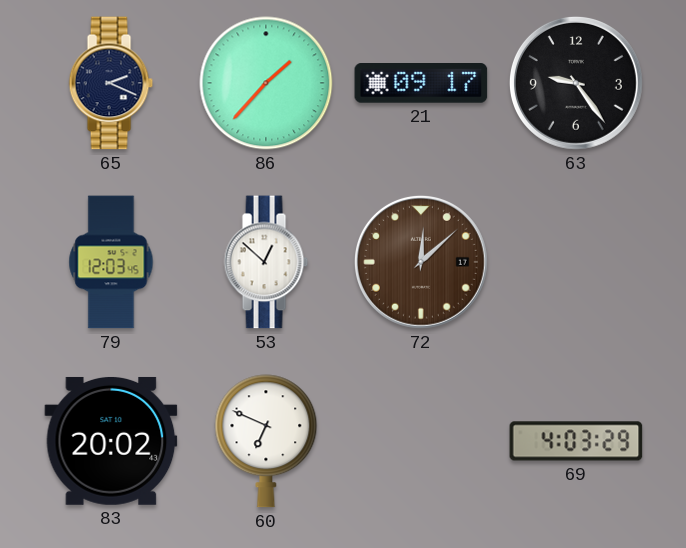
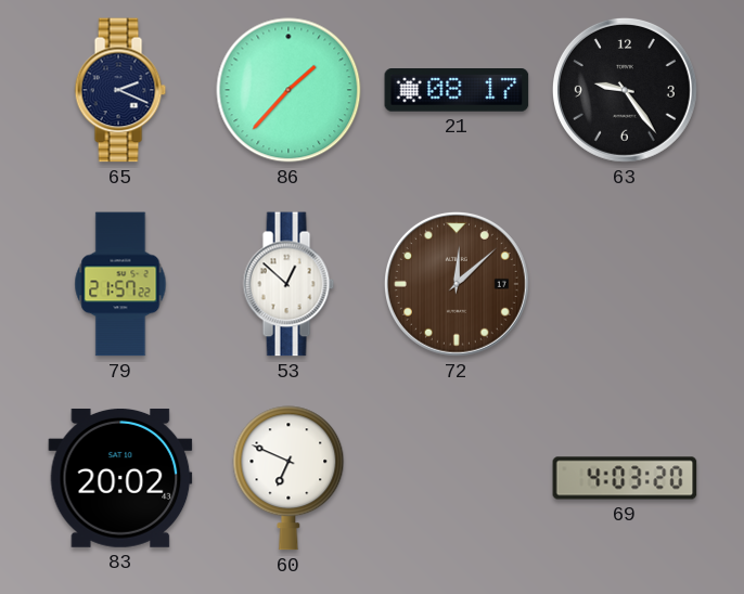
21: 09:17 -> 08:17 (457, 91)
79: 12:03 -> 21:57 (120, 284)
69: 4:03:29 -> 4:03:20 (625, 478)
